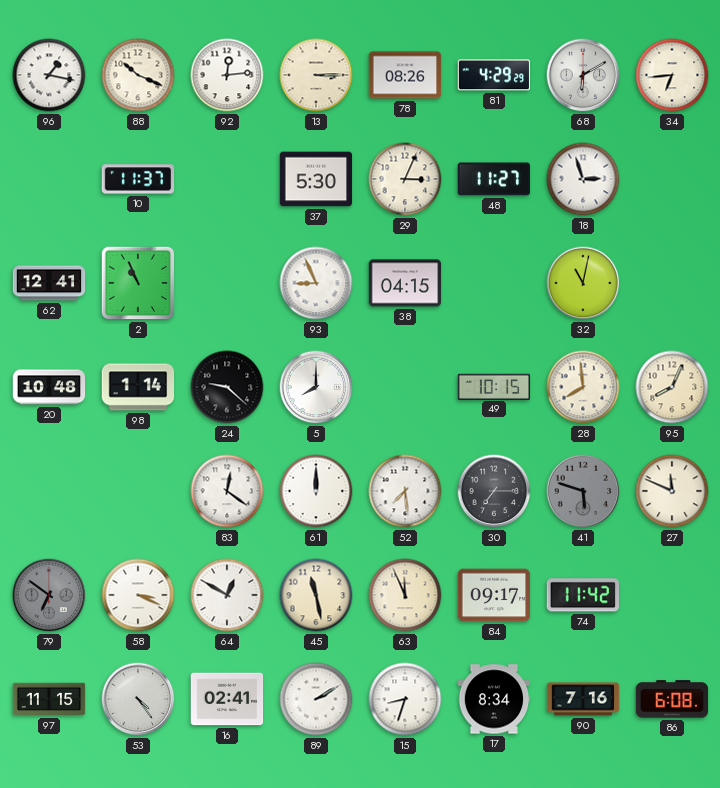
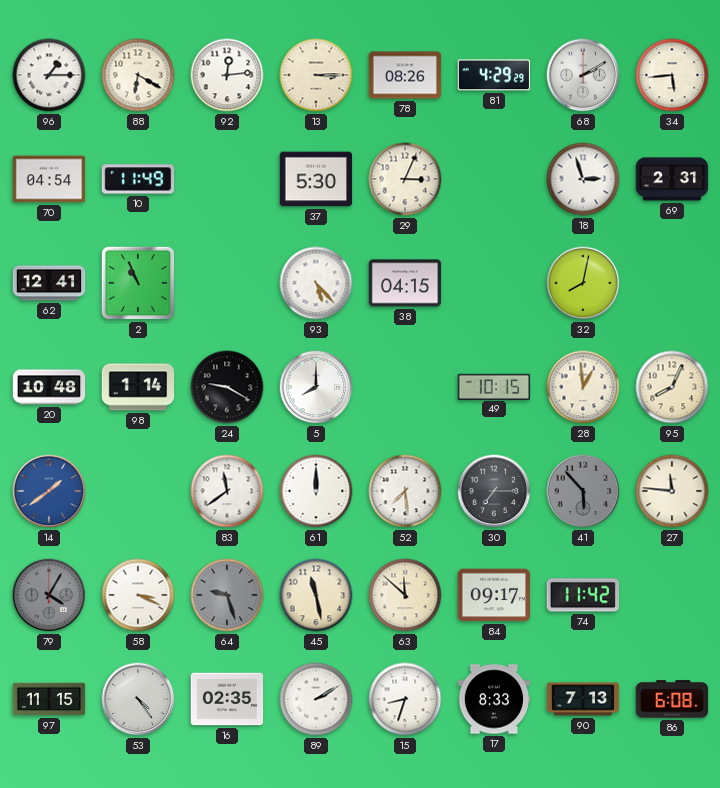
96: 1:17 -> 1:15 (49, 75)
88: 10:19 -> 6:20 (138, 75)
68: 6:10 -> 2:10 (583, 75)
34: 6:44 -> 5:44 (672, 75)
70: none -> 04:54 (49, 179)
10: 11:37 -> 11:49 (138, 179)
48: 11:27 -> none (493, 179)
69: none -> 2:31 (672, 179)
93: 8:56 -> 5:23 (316, 283)
32: 11:02 -> 8:02 (583, 283)
24: 9:22 -> 9:20 (227, 387)
28: 7:59 -> 12:59 (583, 387)
14: none -> 1:39 (49, 491)
83: 12:21 -> 11:39 (227, 491)
41: 5:48 -> 5:53 (583, 491)
27: 11:49 -> 11:46 (672, 491)
79: 6:51 -> 4:05 (49, 595)
64: 12:50 -> 9:27 (227, 595)
64 dial: white -> grey (227, 595)
63: 11:56 -> 11:52 (405, 595)
16: 02:41 -> 02:35 (227, 699)
17: 8:34 -> 8:33 (494, 699)
90: 7:16 -> 7:13 (583, 699)
